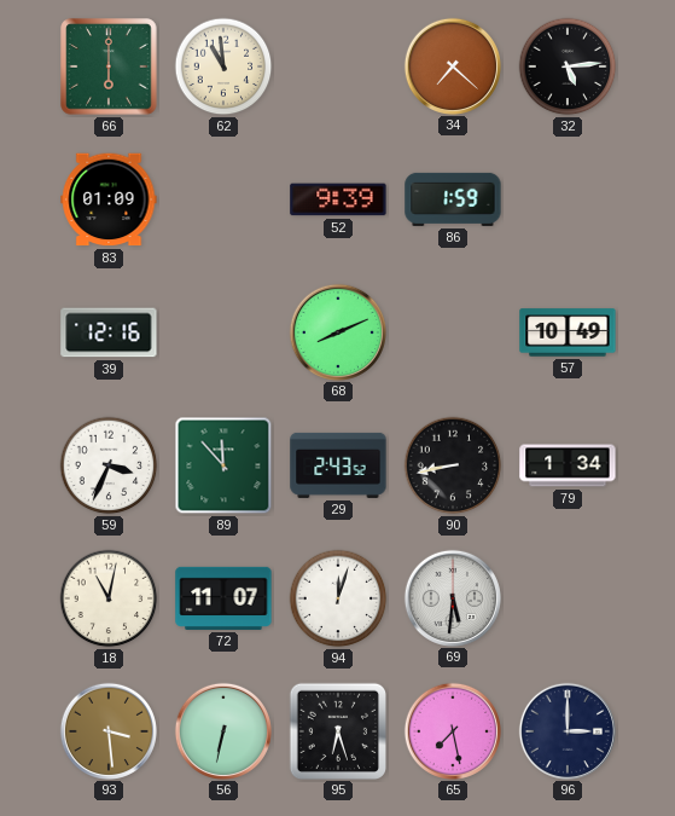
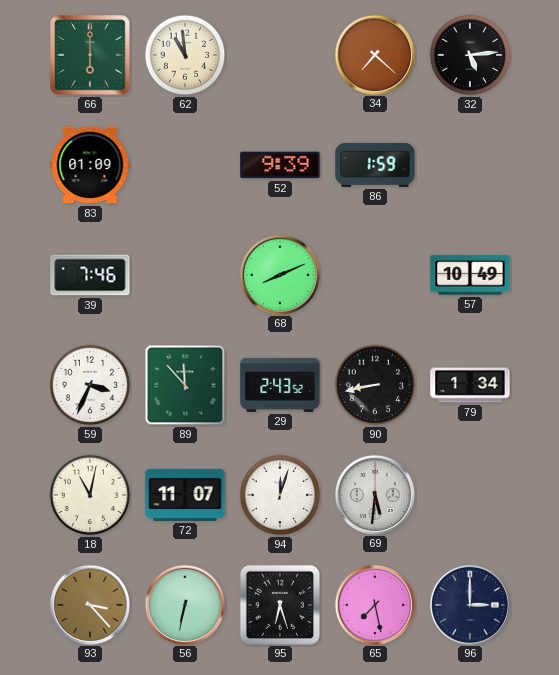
39: 12:16 -> 7:46 (90, 275)
93: 3:29 -> 3:23 (89, 604)
